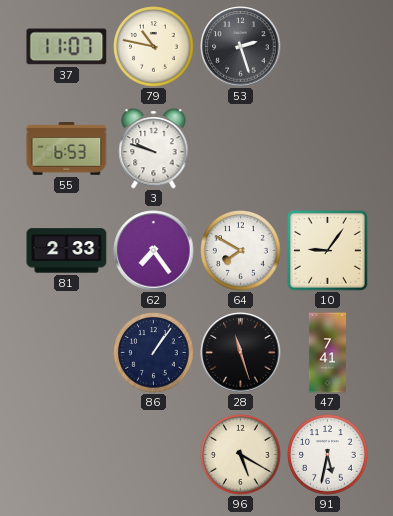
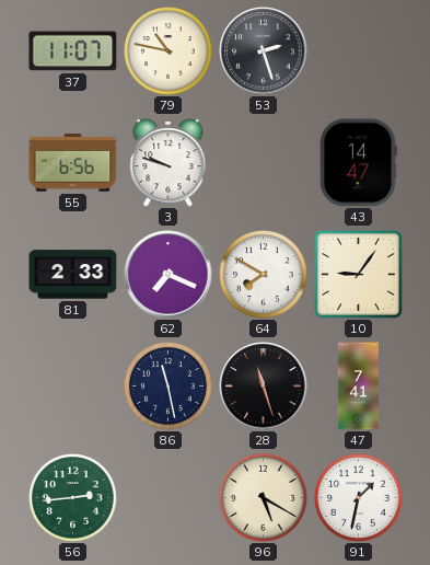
55: 6:53 -> 6:56 (73, 163)
43: none -> 14:47 (359, 163)
62: 7:24 -> 7:19 (168, 275)
86: 1:06 -> 11:28 (168, 387)
56: none -> 2:44 (73, 498)
91: 5:32 -> 1:32 (359, 498)
